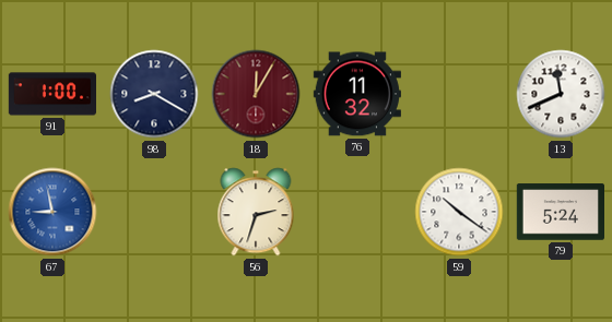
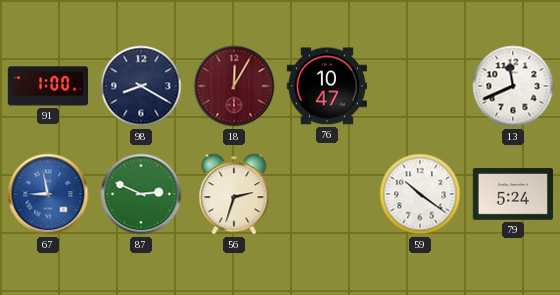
76: 11:32 -> 10:47 (327, 86)
87: none -> 2:49 (141, 194)
